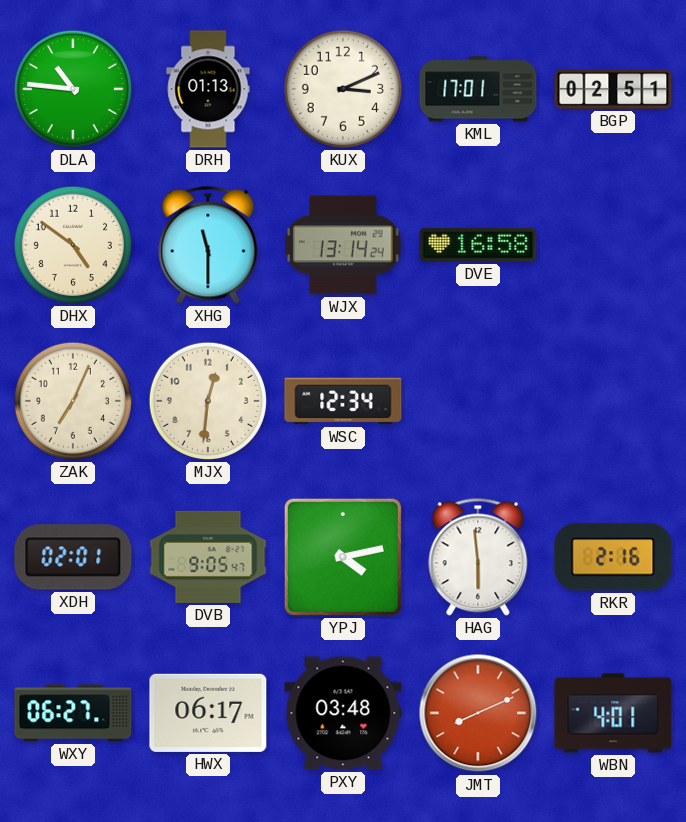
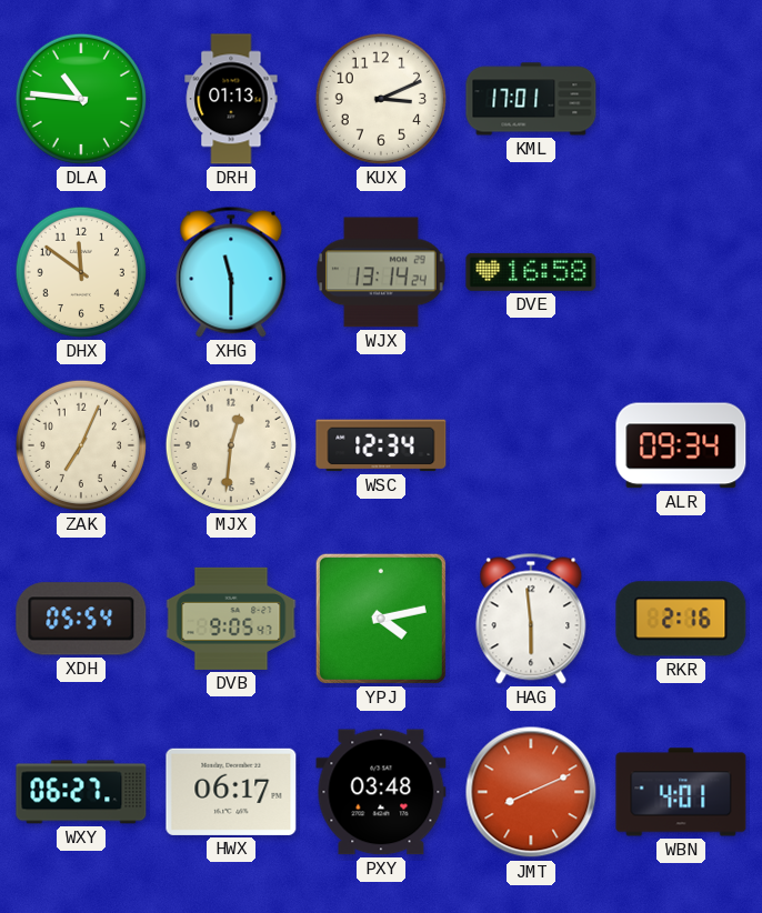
BGP: 02:51 -> none (613, 89)
DHX: 4:51 -> 11:51 (81, 272)
ALR: none -> 09:34 (681, 445)
XDH: 02:01 -> 05:54 (81, 619)
